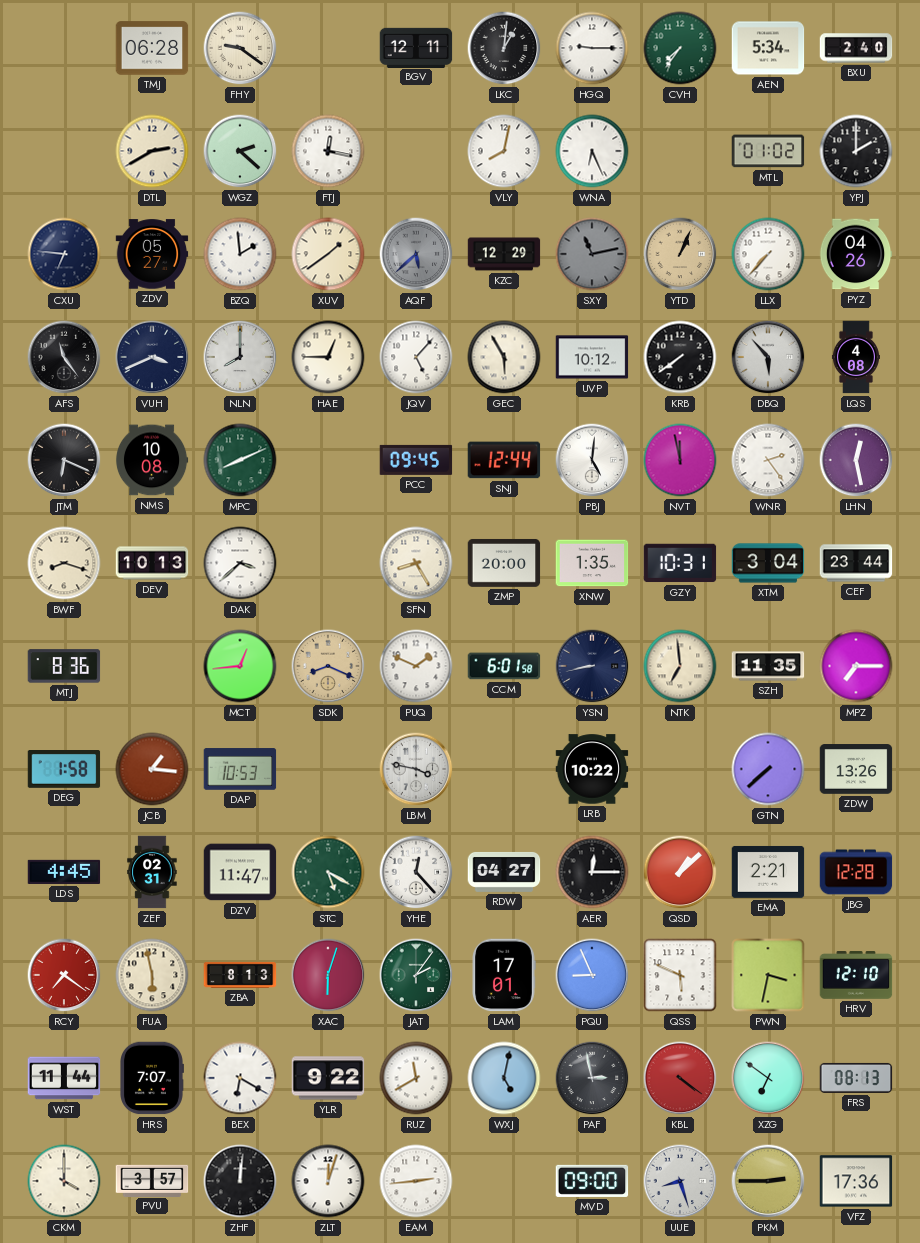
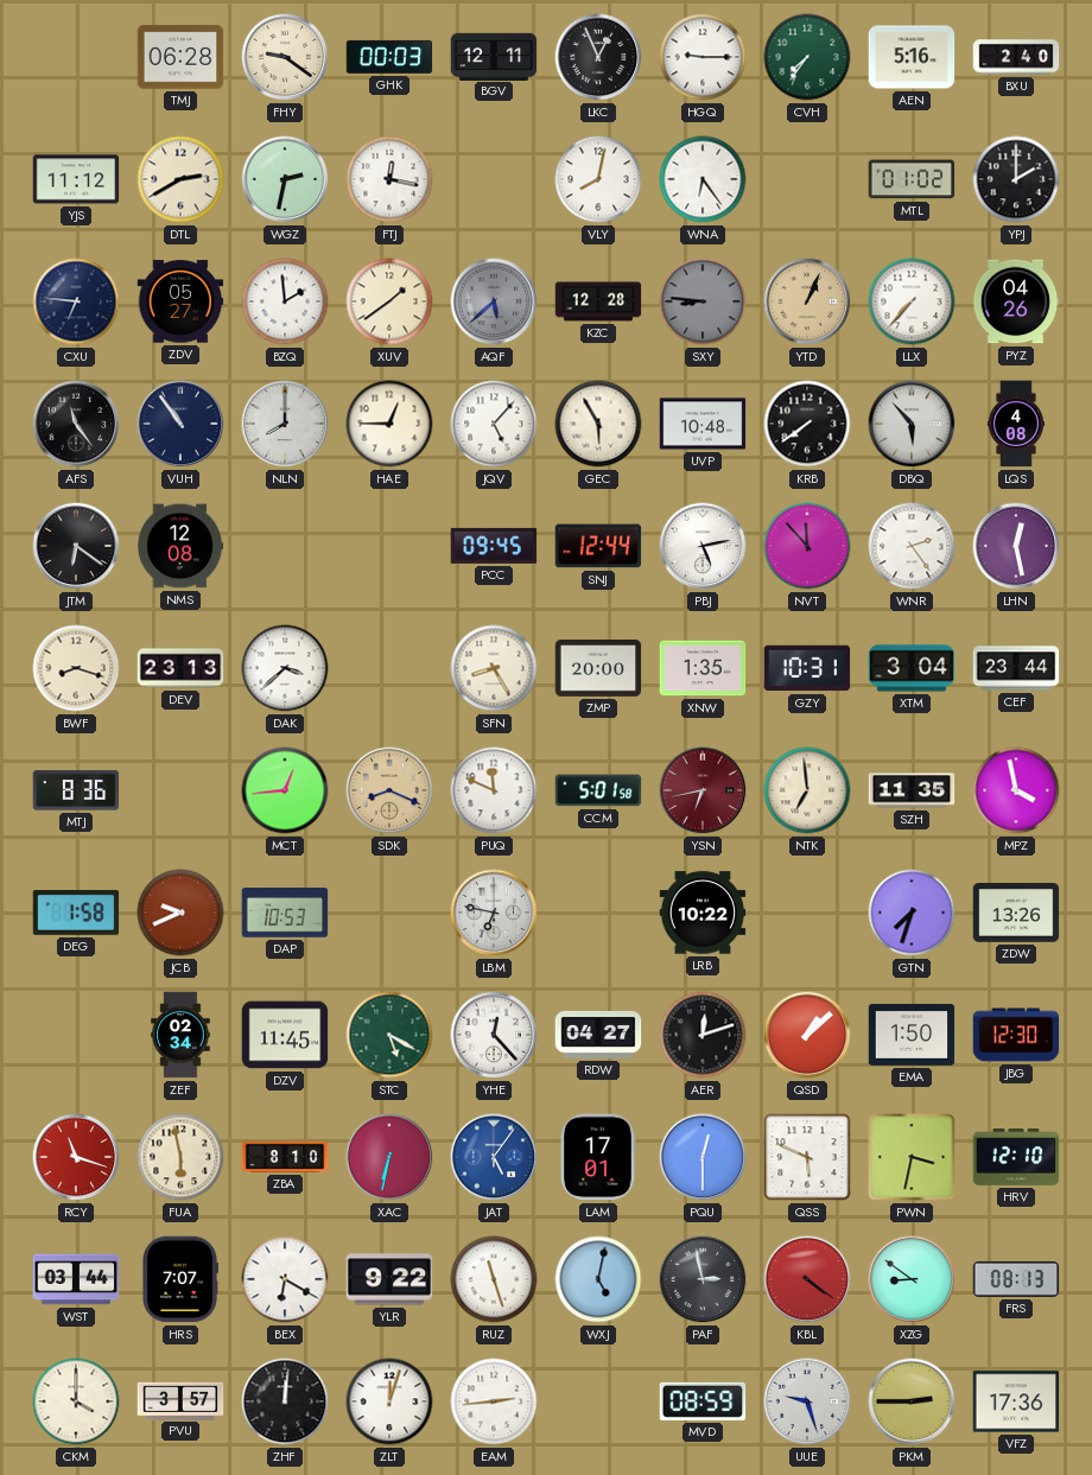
GHK: none -> 00:03 (389, 57)
LKC: 1:01 -> 12:56 (598, 57)
AEN: 5:34 -> 5:16 (912, 57)
YJS: none -> 11:12 (76, 179)
WGZ: 2:22 -> 2:32 (285, 179)
WNA: 6:26 -> 6:24 (703, 179)
KZC: 12:29 -> 12:28 (598, 301)
SXY: 11:13 -> 8:46 (703, 301)
VUH: 3:41 -> 10:54 (180, 424)
UVP: 10:12 -> 10:48 (703, 424)
JTM: 6:19 -> 6:21 (76, 546)
NMS: 10:08 -> 12:08 (180, 546)
MPC: 8:11 -> none (240, 460)
PBJ: 5:01 -> 5:13 (703, 546)
NVT: 11:58 -> 11:53 (807, 546)
DEV: 10:13 -> 23:13 (180, 668)
PUQ: 1:49 -> 11:49 (494, 790)
CCM: 6:01 -> 5:01 (598, 790)
YSN: 8:43 -> 6:43 (703, 790)
YSN dial: navy -> burgundy (703, 790)
MPZ: 7:15 -> 3:58 (1016, 790)
JCB: 1:16 -> 9:41 (180, 913)
LBM: 3:47 -> 6:47 (494, 913)
GTN: 7:38 -> 7:33 (912, 913)
LDS: 4:45 -> none (64, 872)
ZEF: 02:31 -> 02:34 (180, 1035)
DZV: 11:47 -> 11:45 (285, 1035)
AER: 12:15 -> 12:12 (703, 1035)
EMA: 2:21 -> 1:50 (912, 1035)
JBG: 12:28 -> 12:30 (1016, 1035)
RCY: 7:21 -> 11:18 (76, 1157)
ZBA: 8:13 -> 8:10 (285, 1157)
XAC: 6:03 -> 6:32 (389, 1157)
JAT: 2:06 -> 5:06 (494, 1157)
JAT dial: green -> blue (494, 1157)
PQU: 8:56 -> 12:30 (703, 1157)
WST: 11:44 -> 03:44 (76, 1279)
RUZ: 11:40 -> 11:27 (494, 1279)
XZG: 6:51 -> 8:51 (912, 1279)
MVD: 09:00 -> 08:59 (703, 1401)
UUE: 8:27 -> 9:27 (807, 1401)
